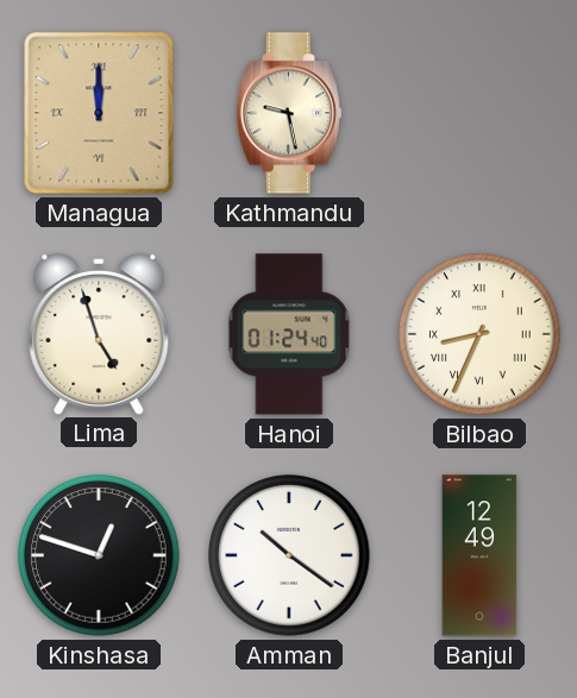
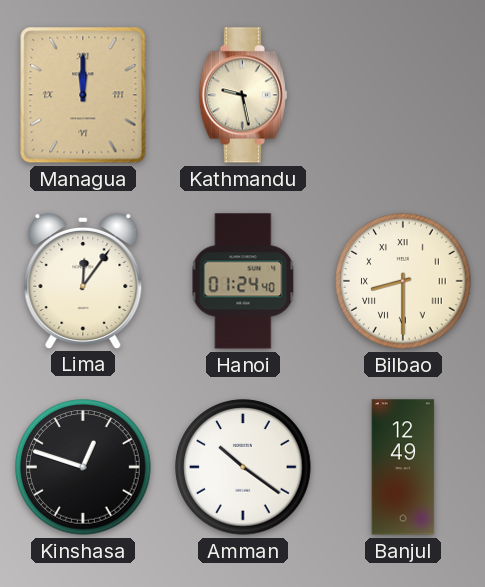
Lima: 4:57 -> 12:06 (83, 280)
Bilbao: 8:34 -> 8:30 (403, 281)
